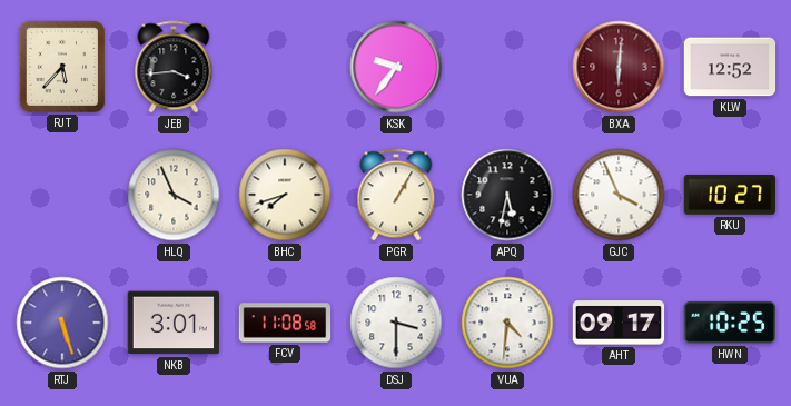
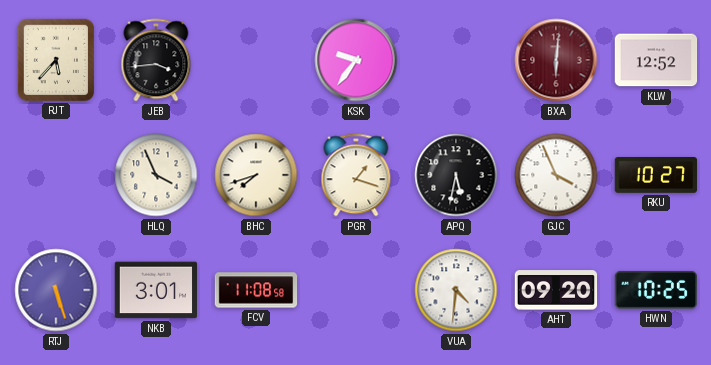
PGR: 1:05 -> 1:18 (356, 175)
DSJ: 3:30 -> none (396, 323)
AHT: 09:17 -> 09:20 (556, 290)
